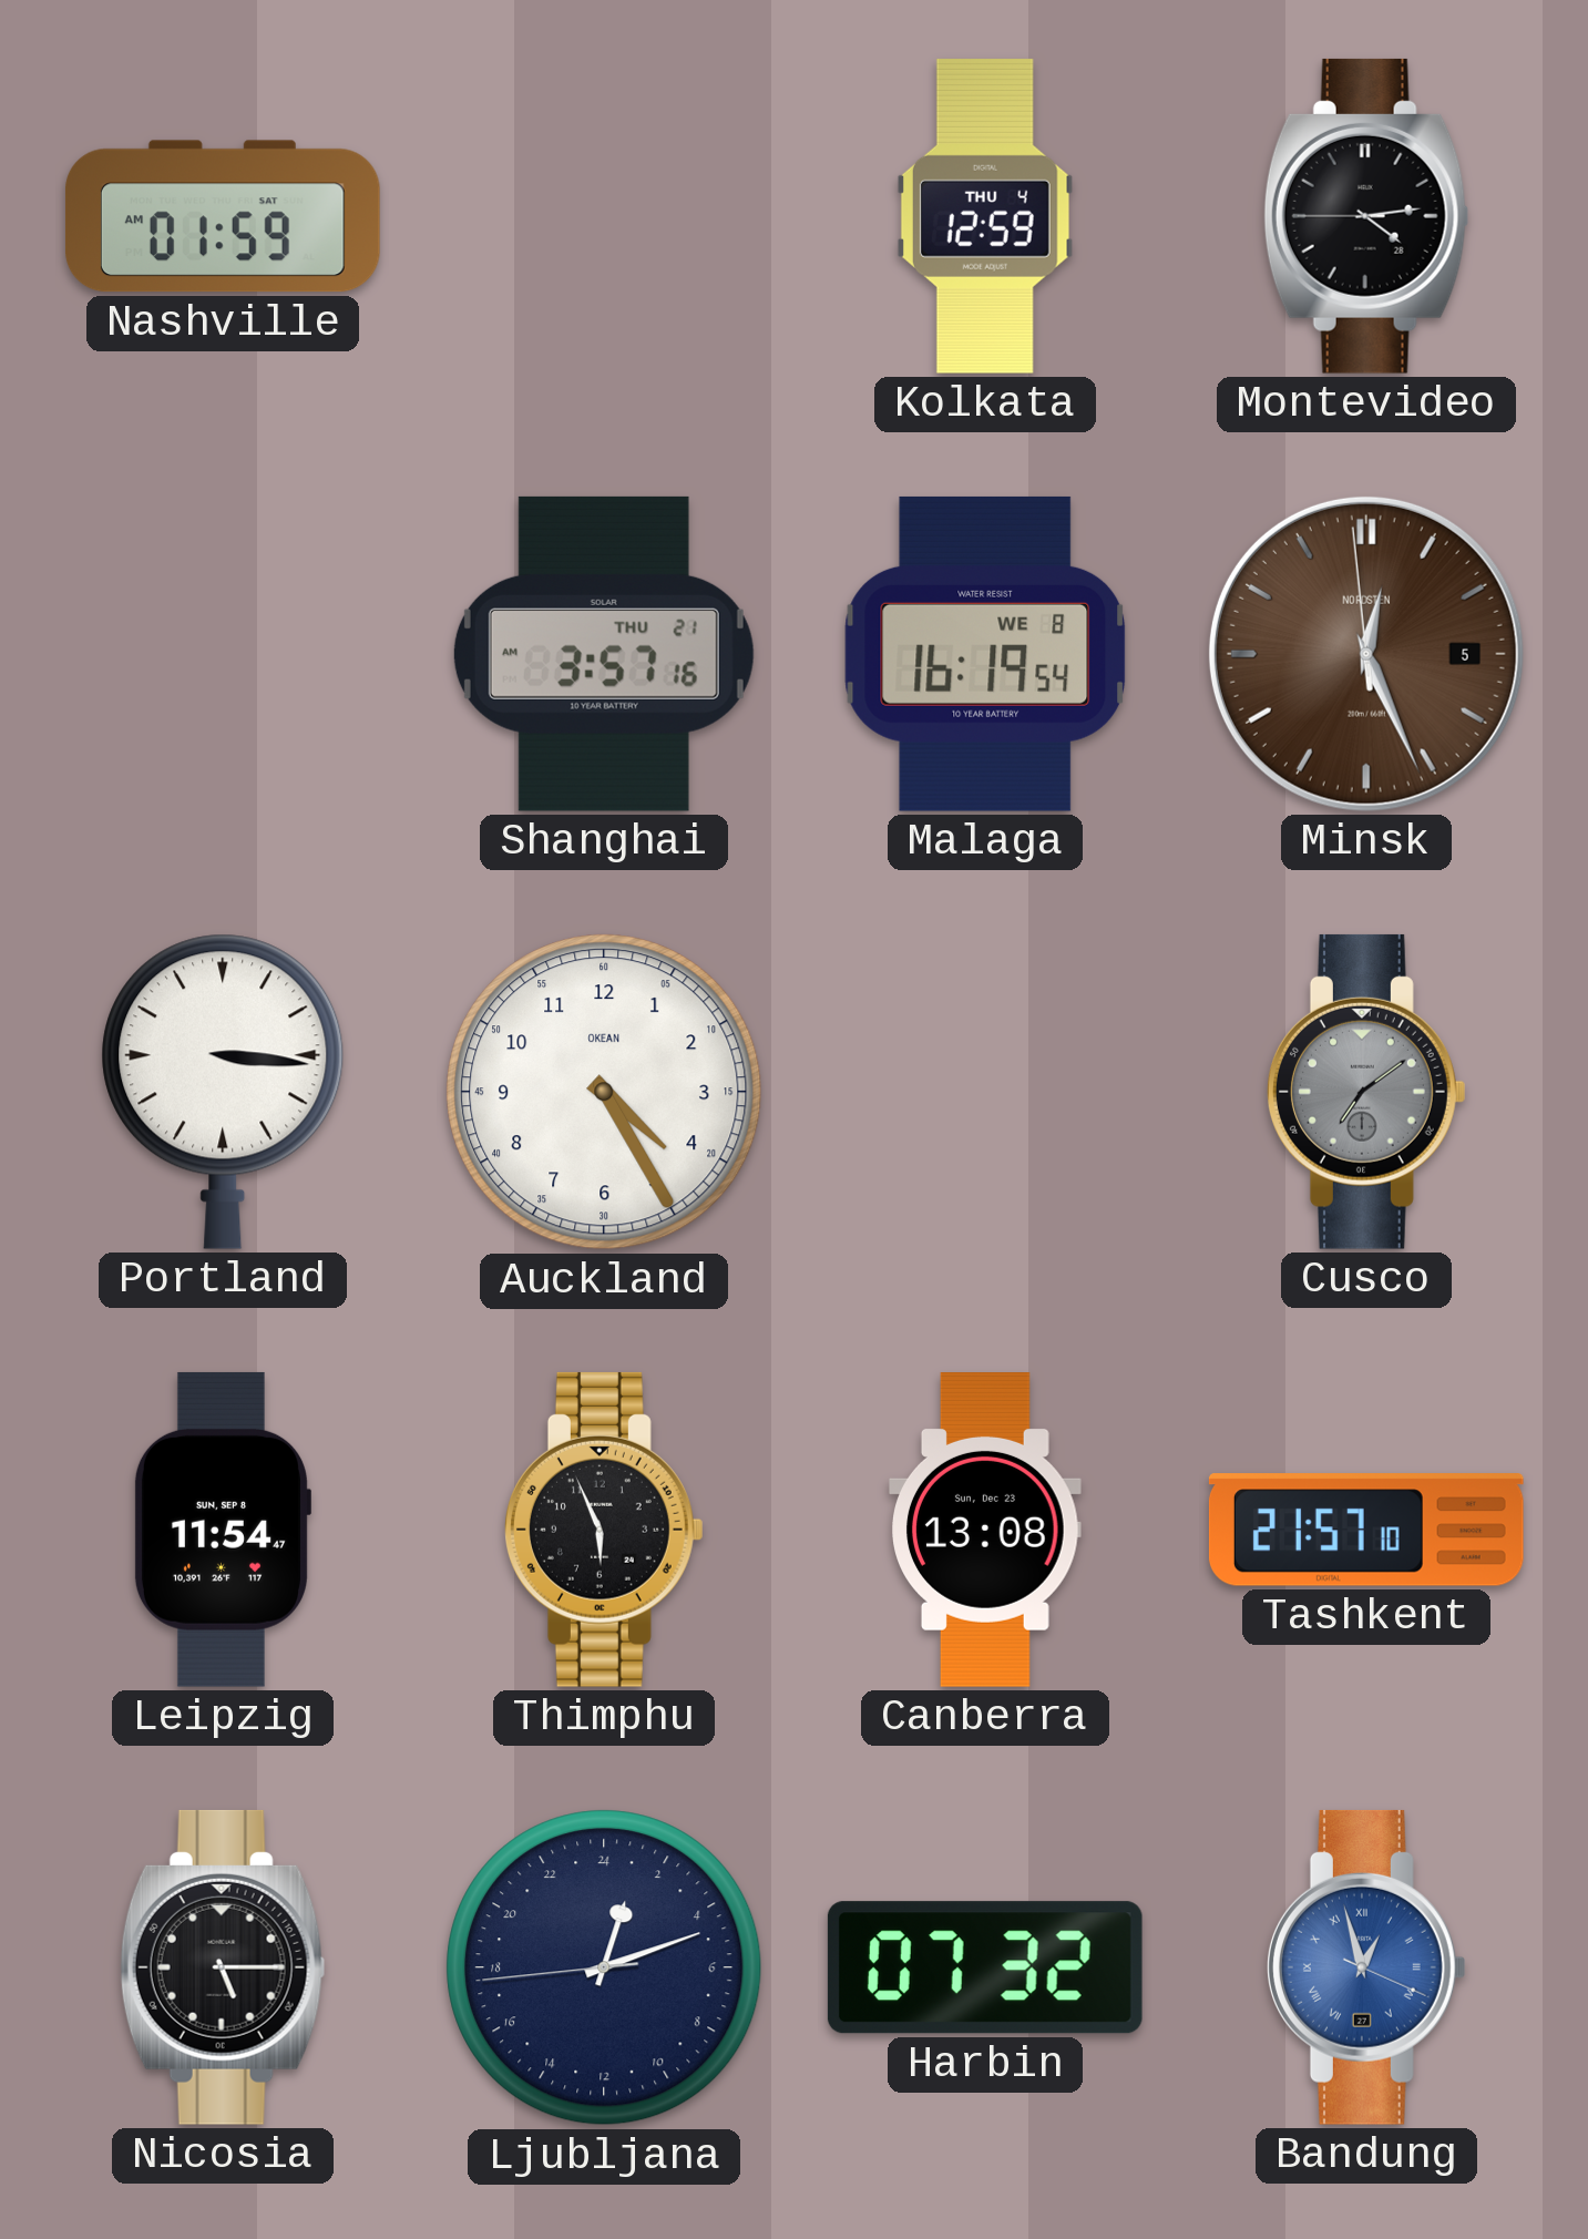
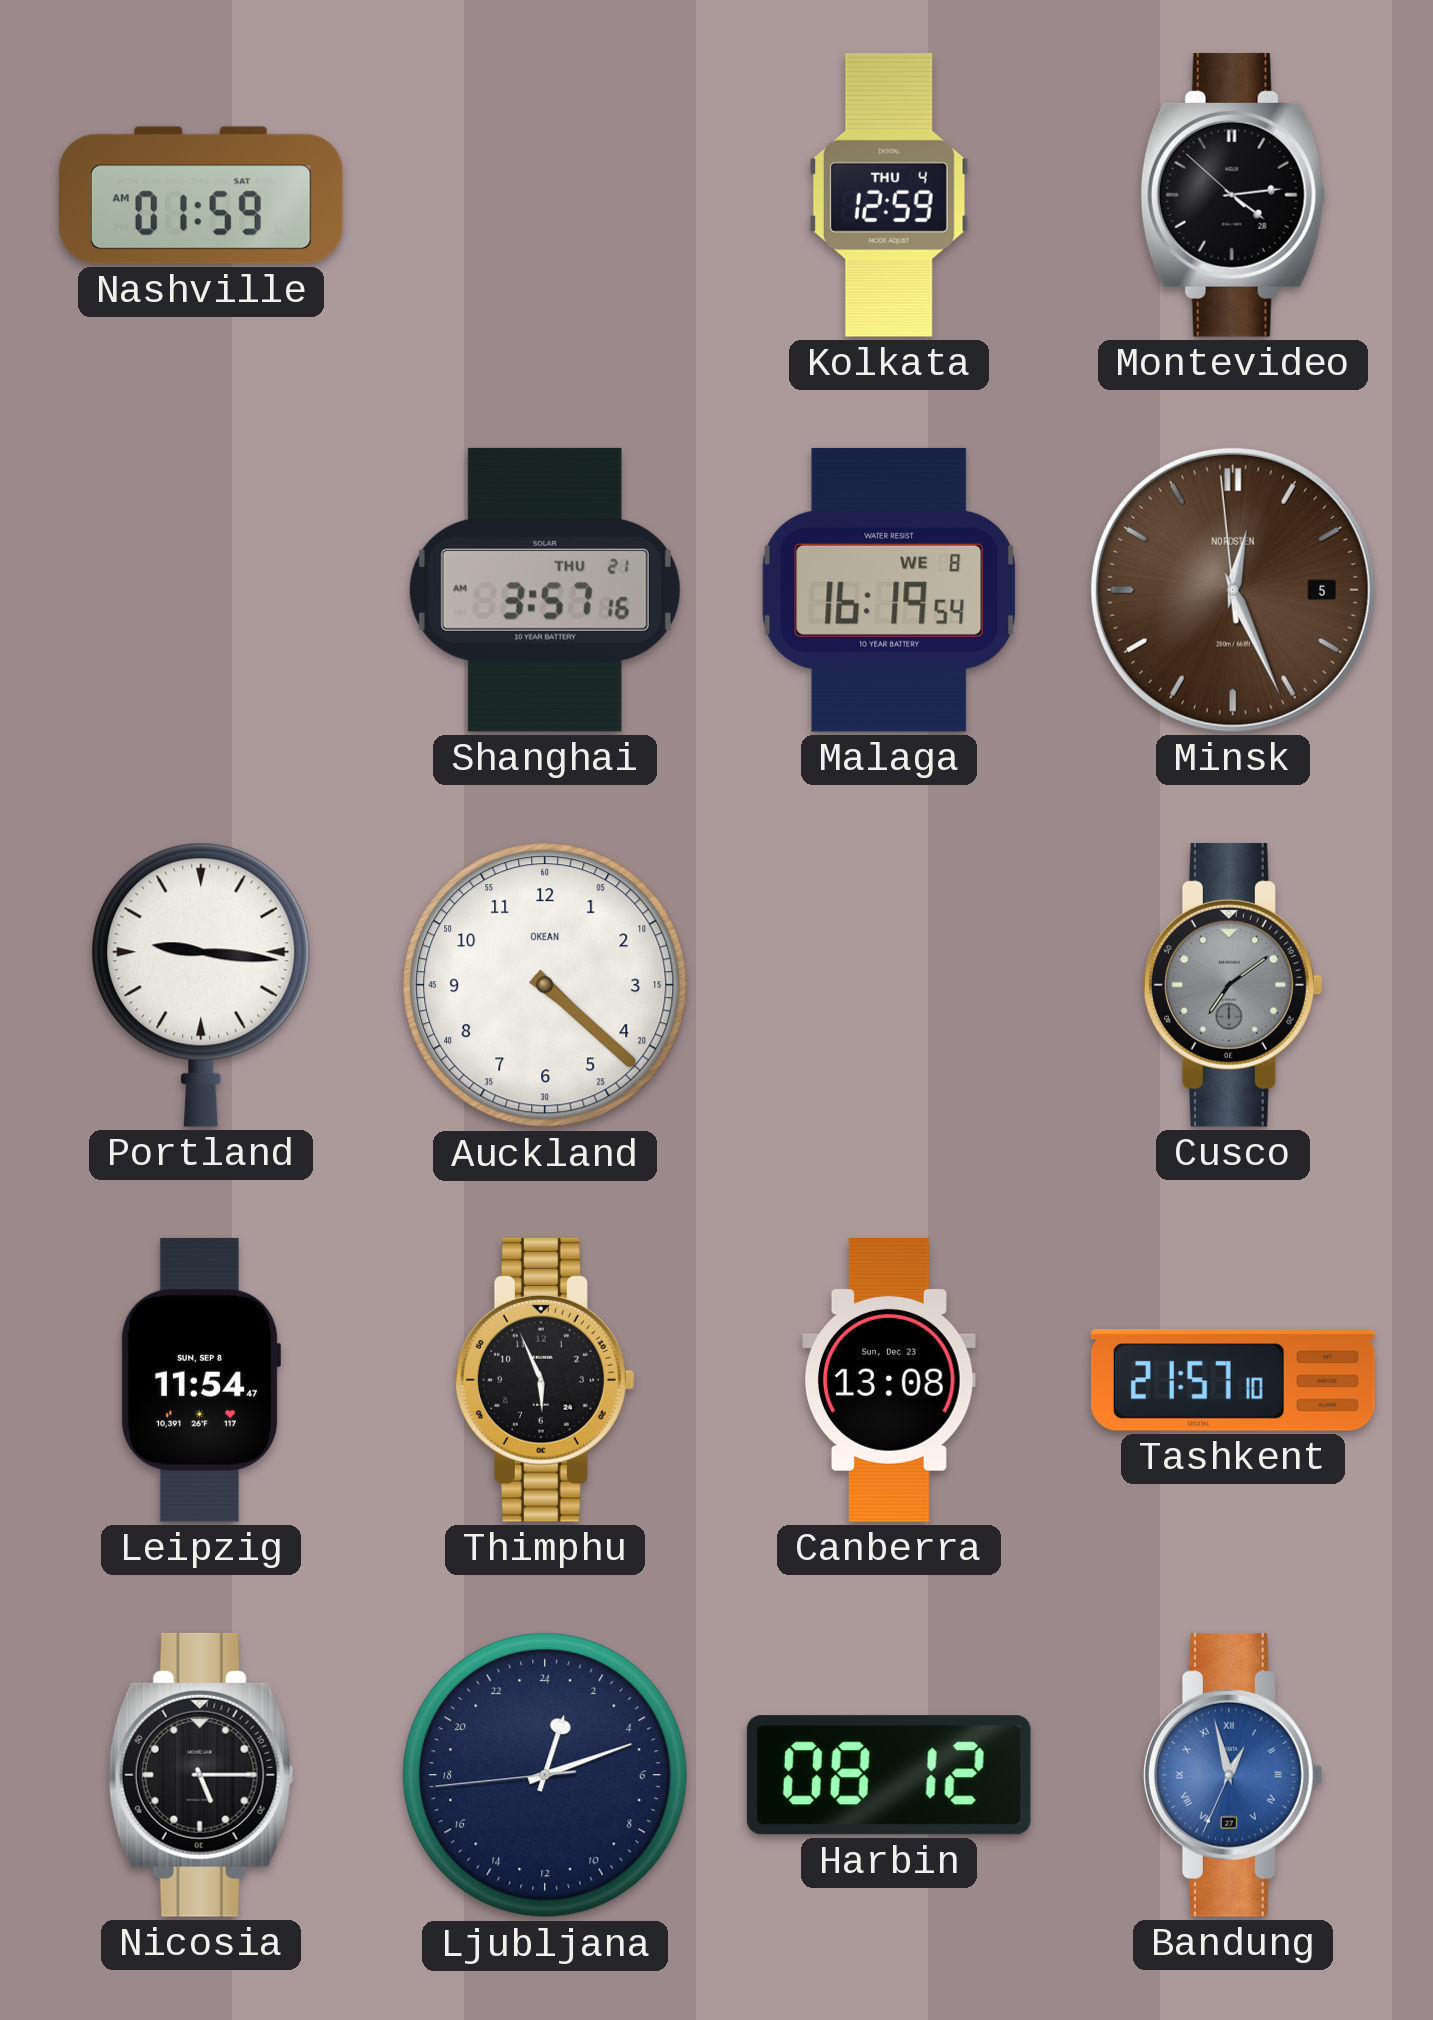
Montevideo: 4:13:45 -> 4:13:52 (1233, 195)
Portland: 3:16 -> 9:16 (201, 985)
Auckland: 4:25 -> 4:22 (545, 985)
Harbin: 07:32 -> 08:12 (889, 1775)
Bandung: 12:57:19 -> 12:57:34 (1233, 1775)
